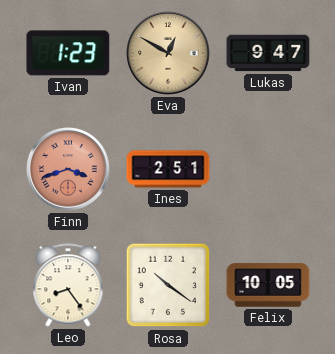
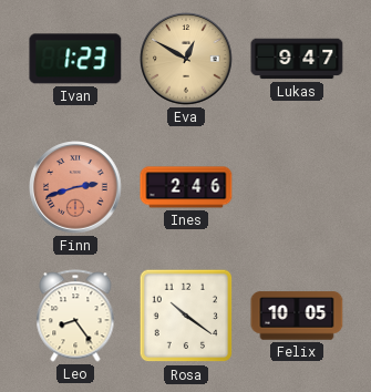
Finn: 3:42 -> 2:42 (75, 187)
Ines: 2:51 -> 2:46 (186, 187)
